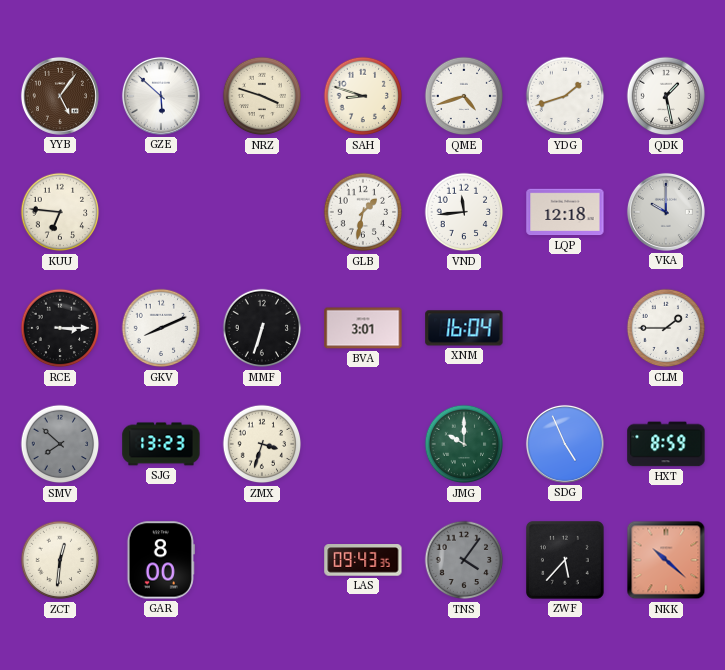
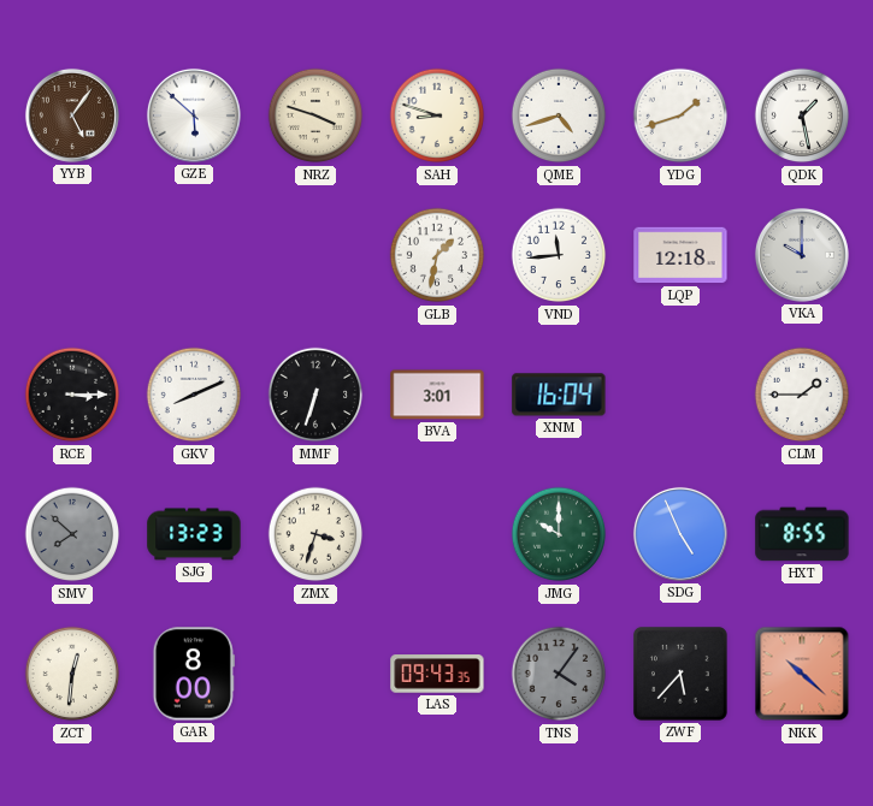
KUU: 6:46 -> none (60, 212)
HXT: 8:59 -> 8:55 (802, 534)
